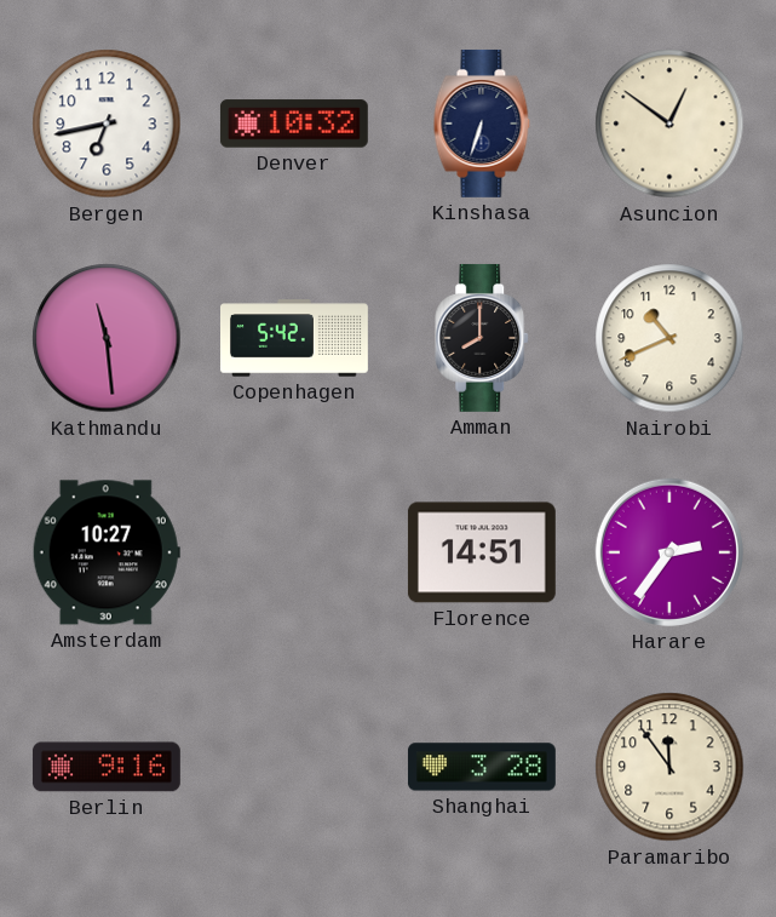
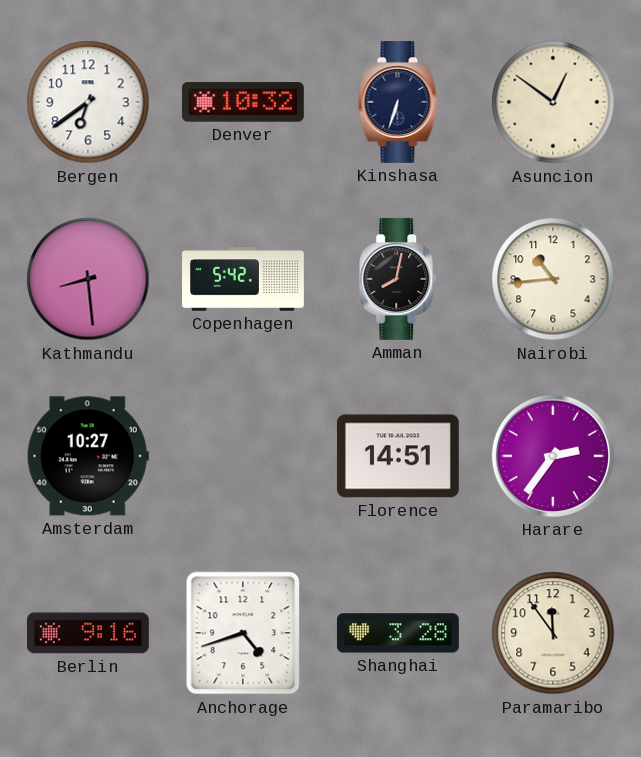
Bergen: 6:43 -> 6:39 (88, 102)
Kathmandu: 11:29 -> 8:29 (88, 279)
Amman: 8:00 -> 8:02 (399, 279)
Nairobi: 10:41 -> 10:44 (553, 279)
Anchorage: none -> 4:42 (243, 633)
